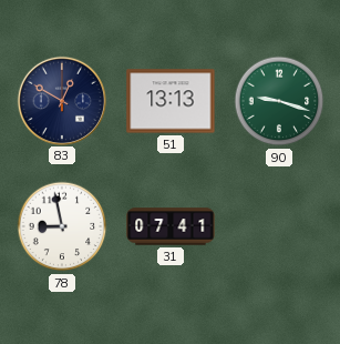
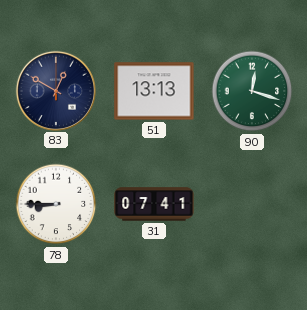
90: 9:18 -> 12:18 (252, 91)
78: 8:58 -> 8:45 (56, 204)
